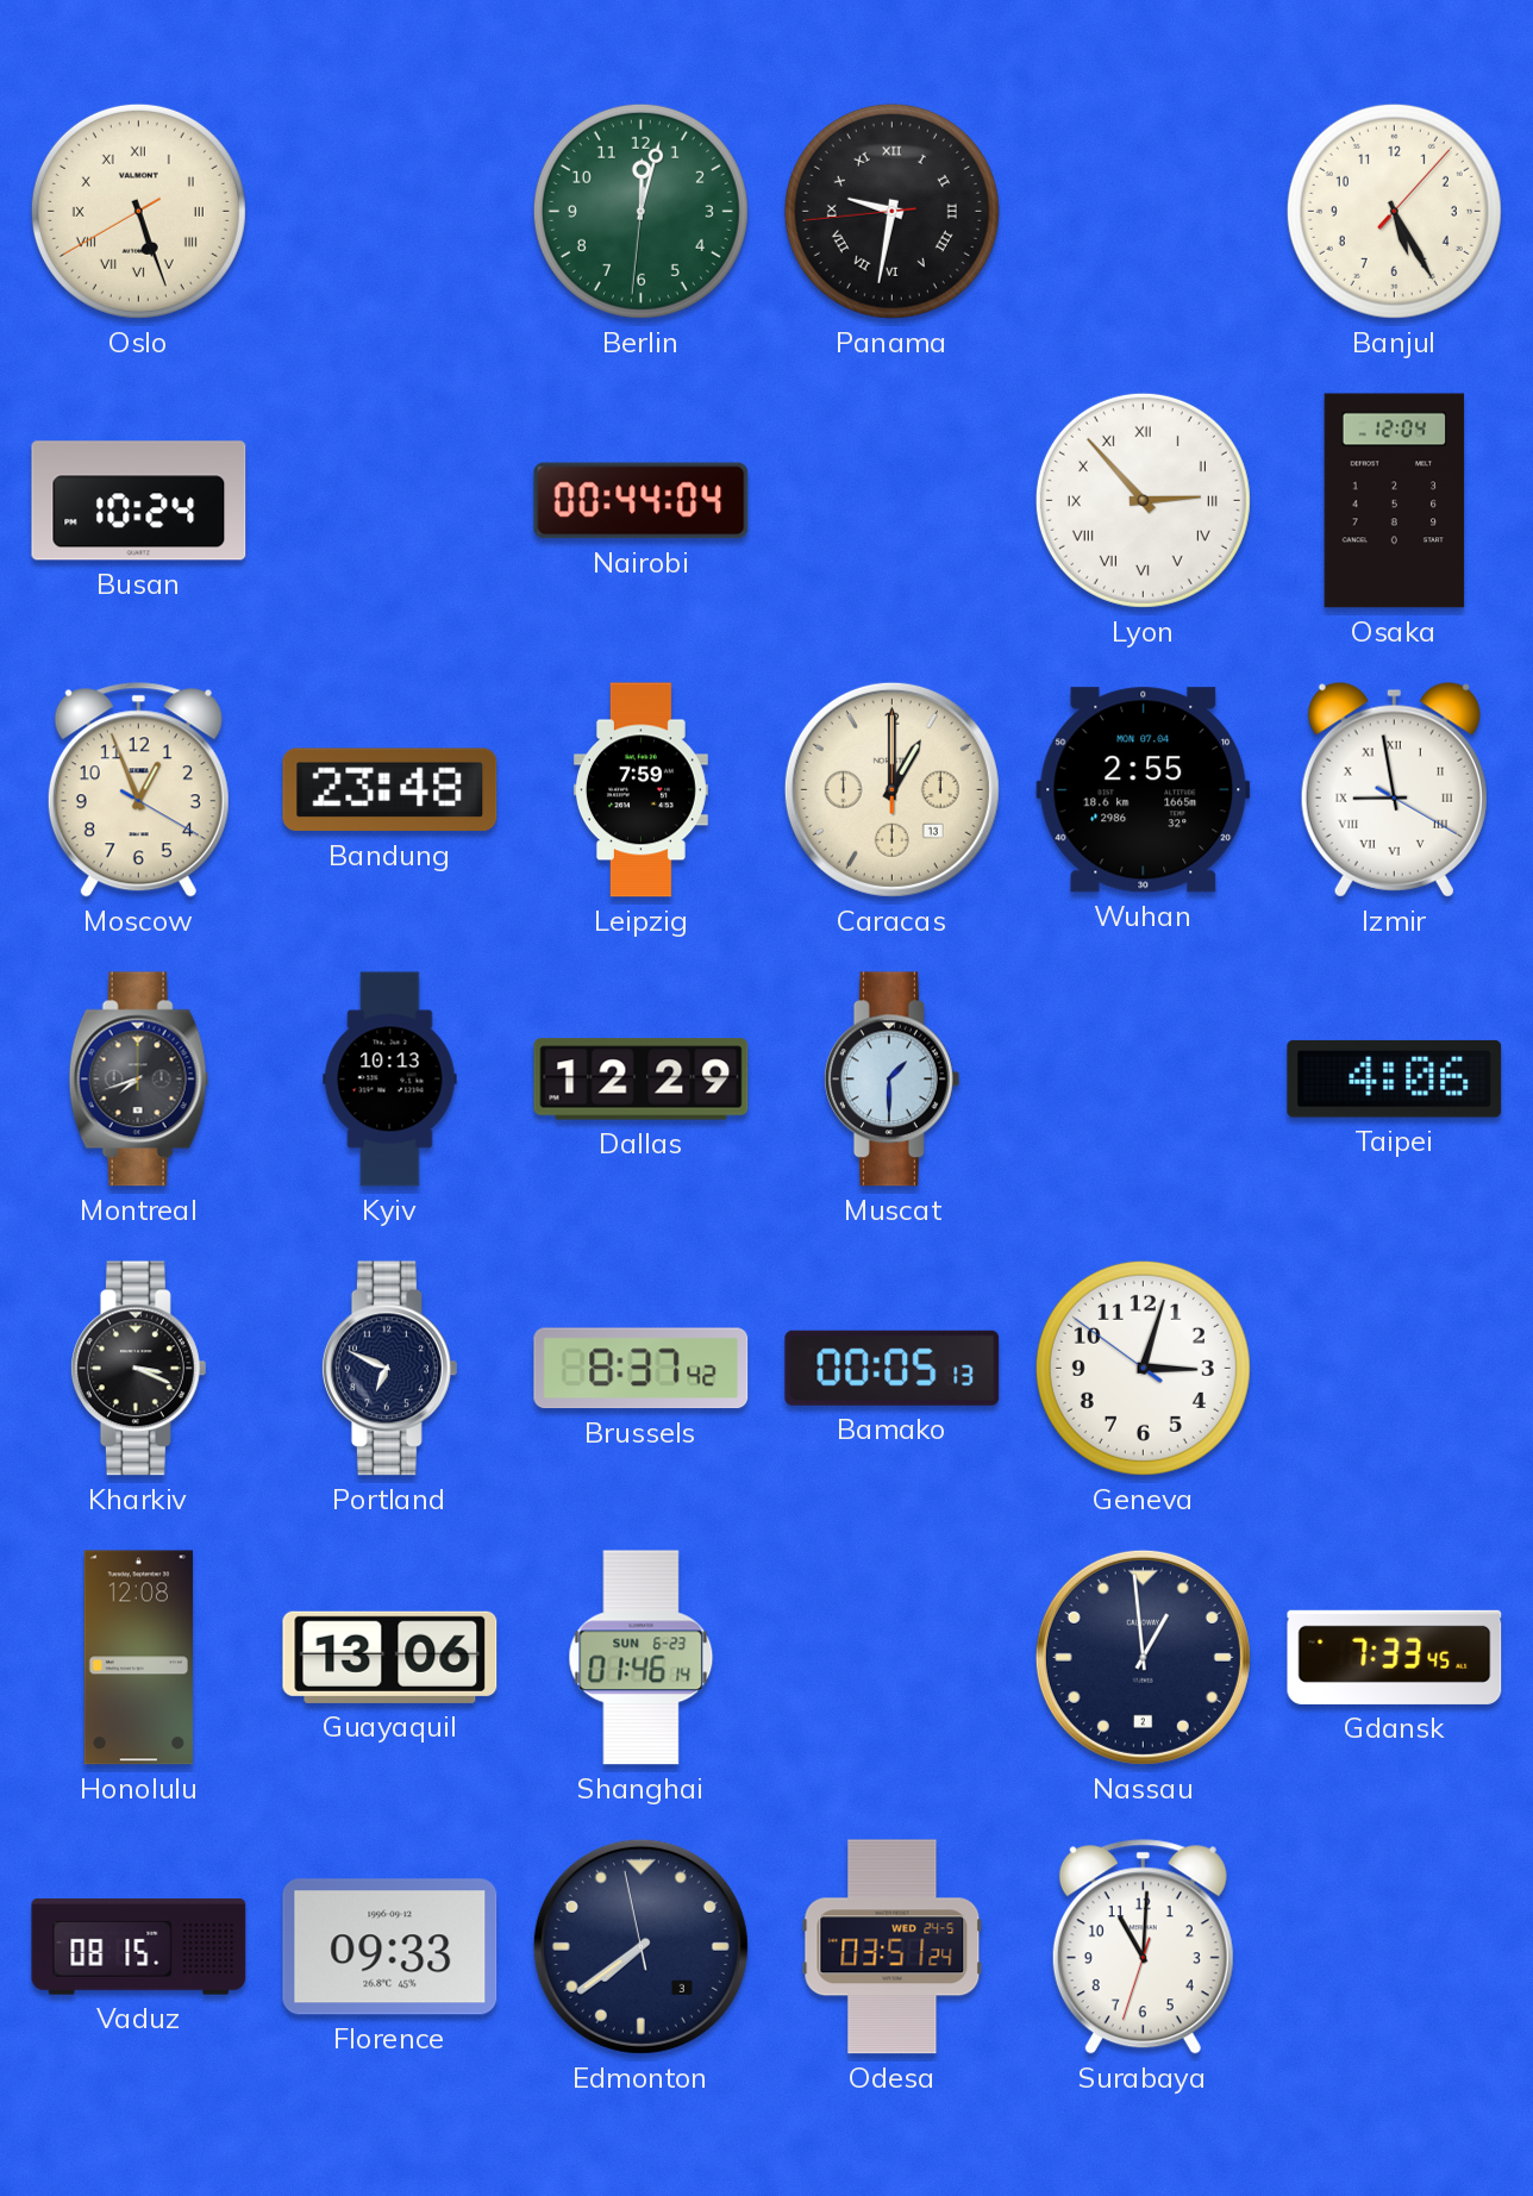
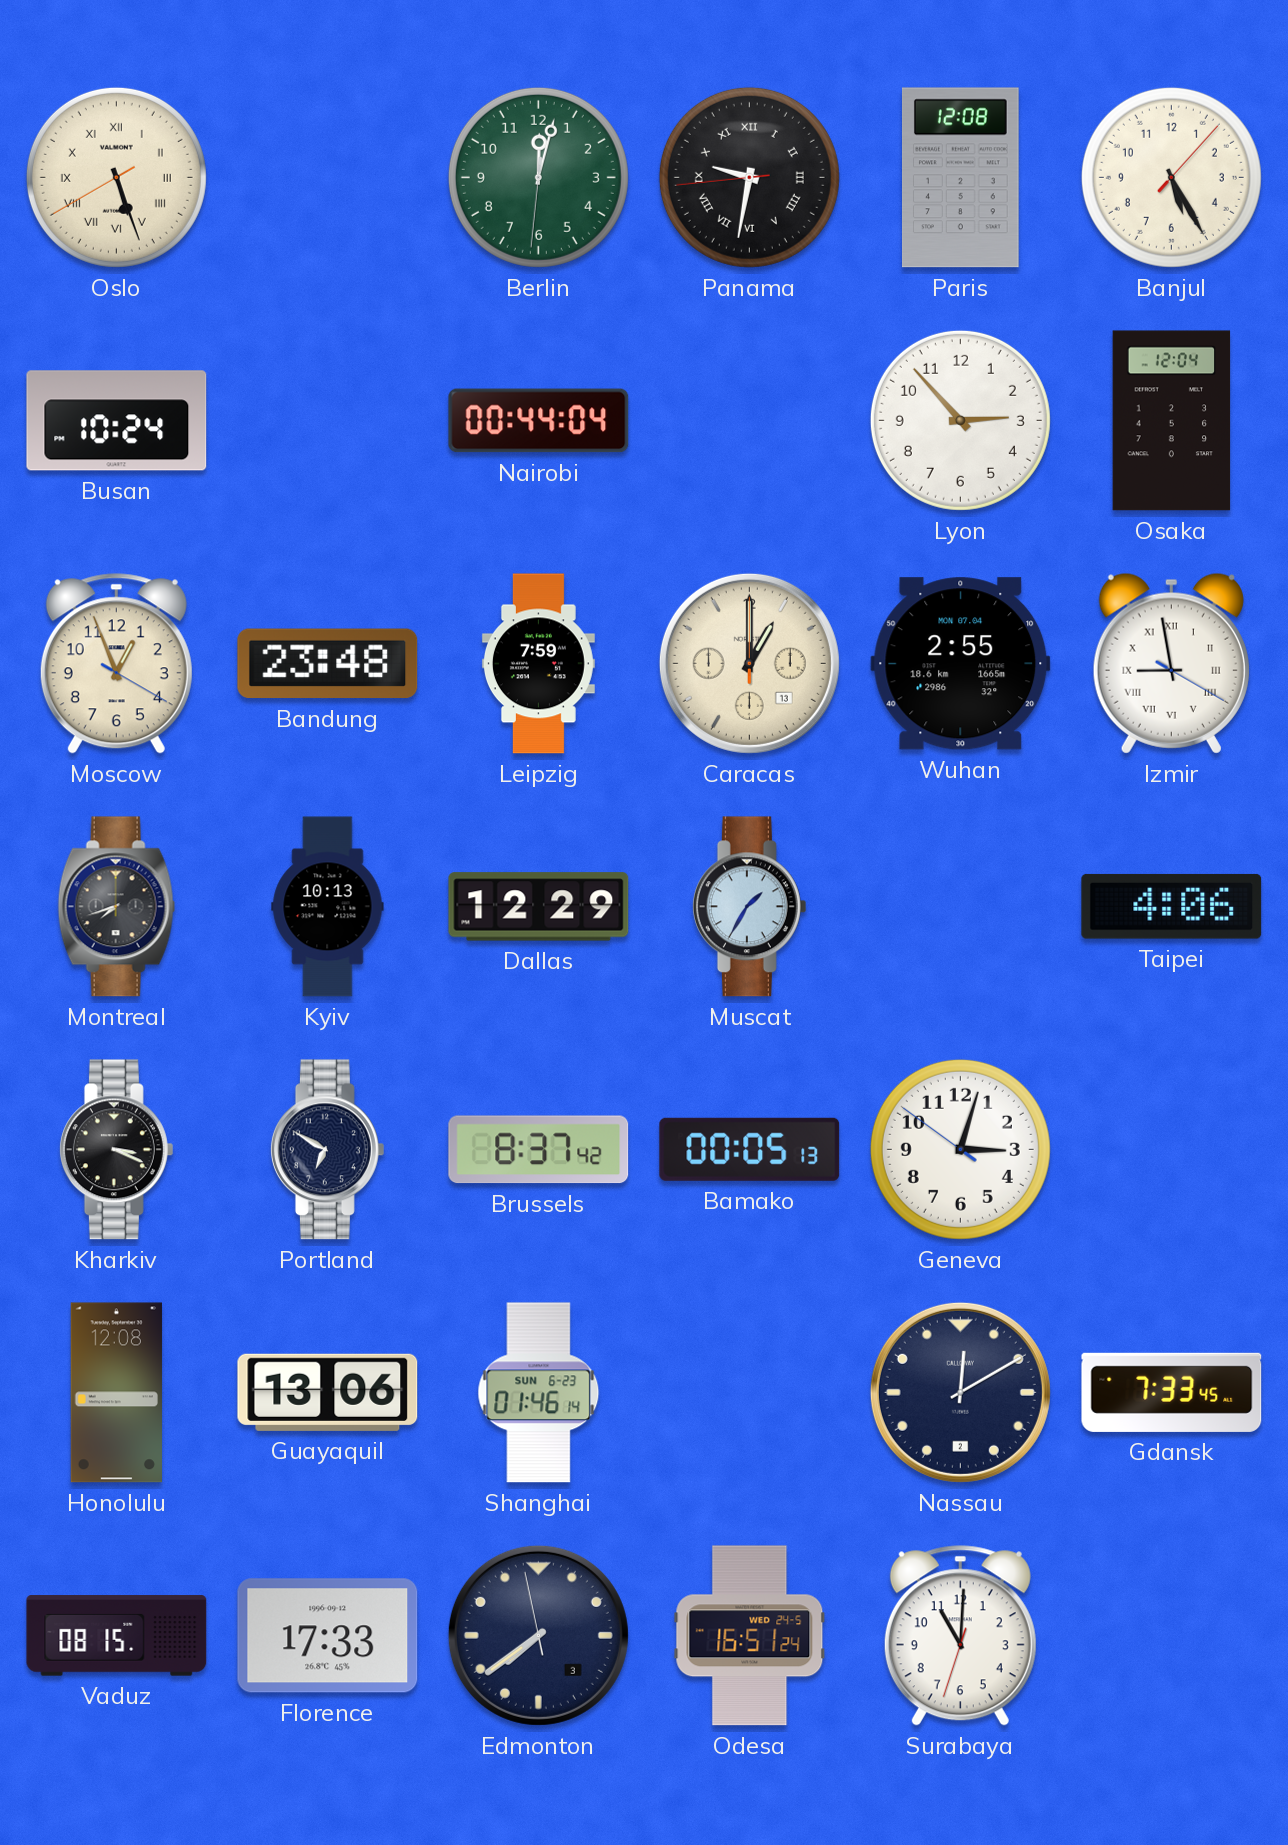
Paris: none -> 12:08 (961, 178)
Lyon numerals: Roman -> Arabic (960, 420)
Muscat: 1:30 -> 1:35 (749, 907)
Portland: 6:49 -> 6:50 (327, 1150)
Nassau: 12:59 -> 12:10 (960, 1392)
Florence: 09:33 -> 17:33 (328, 1636)
Odesa: 03:51 -> 16:51 (750, 1636)
